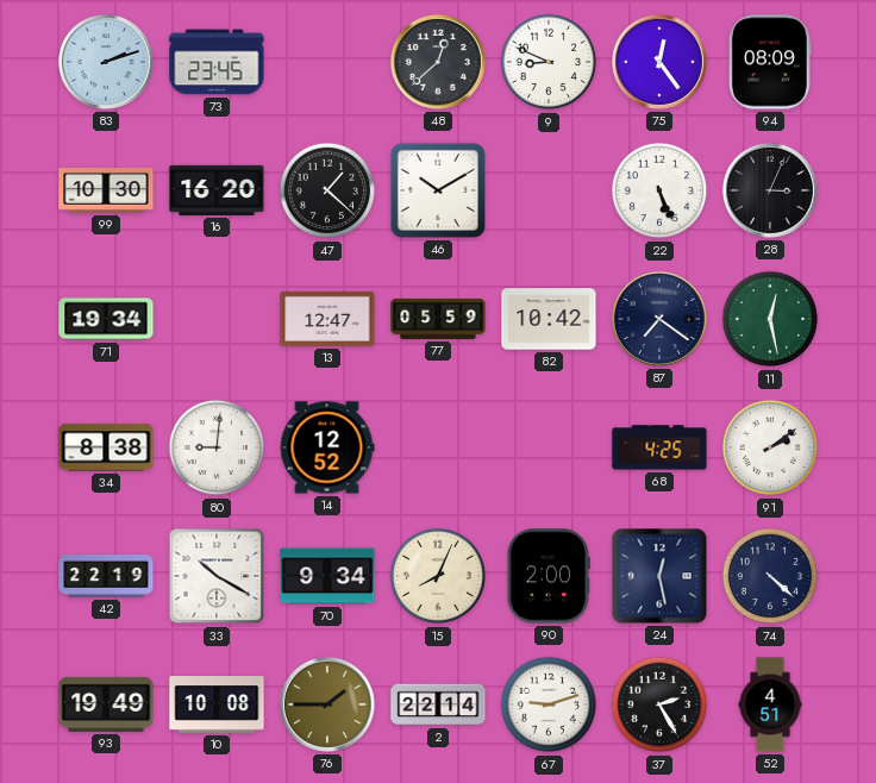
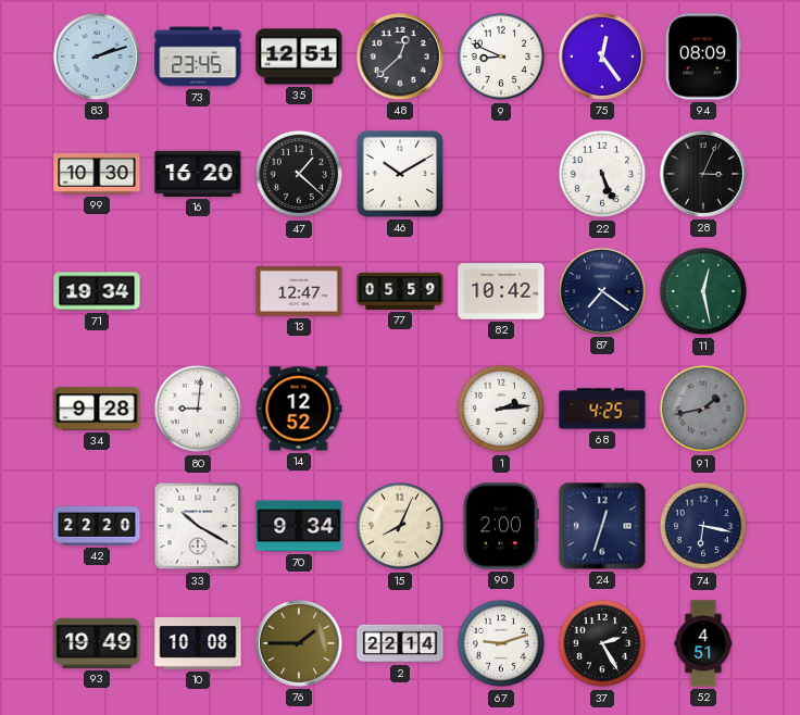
35: none -> 12:51 (299, 57)
34: 8:38 -> 9:28 (97, 409)
1: none -> 2:14 (501, 409)
91: 2:09 -> 1:43 (703, 409)
91 dial: white -> grey (703, 409)
42: 22:19 -> 22:20 (97, 526)
24: 12:28 -> 12:33 (602, 526)
74: 4:22 -> 6:17 (703, 526)
